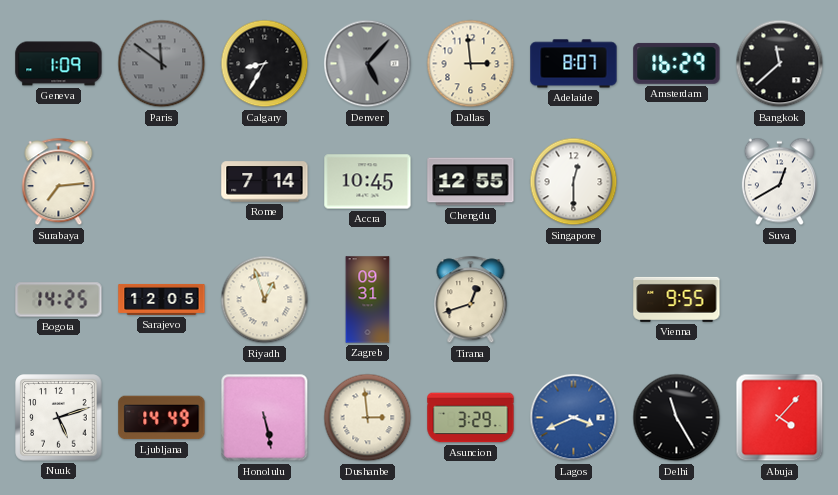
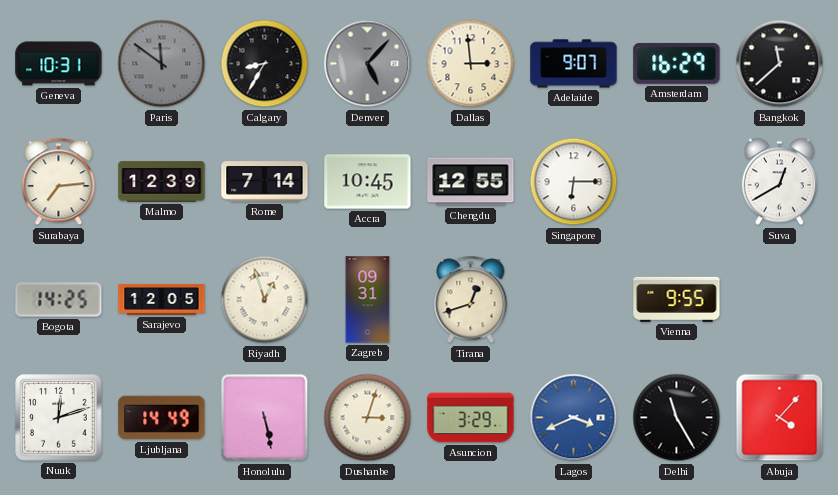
Geneva: 1:09 -> 10:31 (59, 64)
Adelaide: 8:07 -> 9:07 (574, 64)
Malmo: none -> 12:39 (162, 182)
Singapore: 12:30 -> 6:15 (574, 182)
Nuuk: 5:12 -> 12:12 (59, 418)
Dushanbe: 2:59 -> 3:03 (368, 418)
